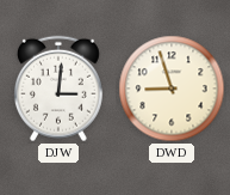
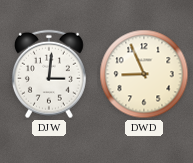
DWD: 8:57 -> 8:56 (144, 74)
